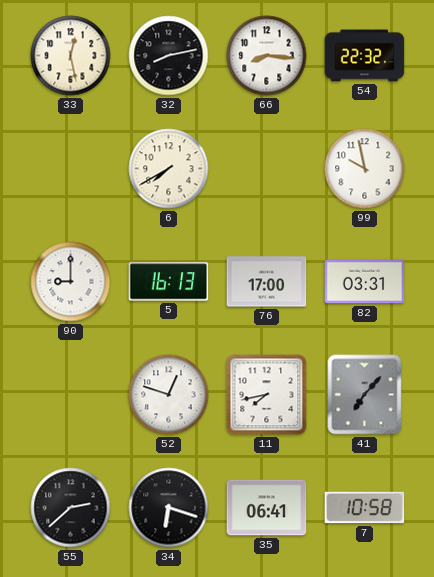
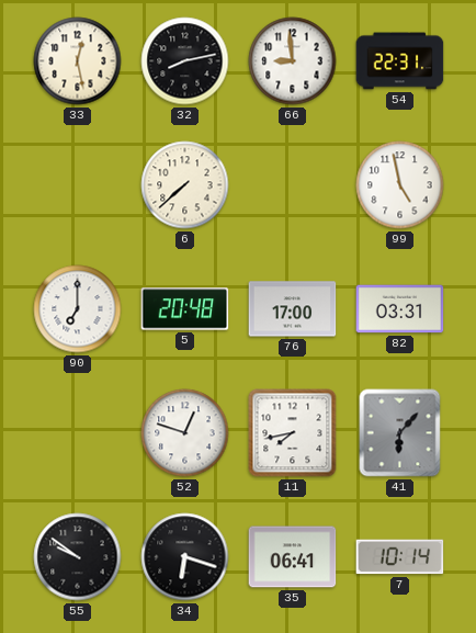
66: 8:16 -> 8:59 (293, 61)
54: 22:32 -> 22:31 (400, 61)
6: 7:40 -> 7:38 (185, 185)
99: 9:58 -> 4:58 (400, 185)
90: 9:00 -> 7:00 (78, 309)
5: 16:13 -> 20:48 (185, 309)
41: 7:07 -> 6:07 (400, 433)
55: 2:38 -> 9:51 (78, 557)
7: 10:58 -> 10:14 (400, 557)
